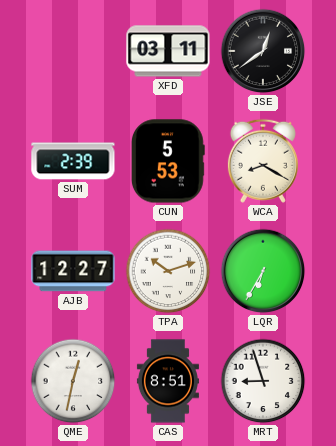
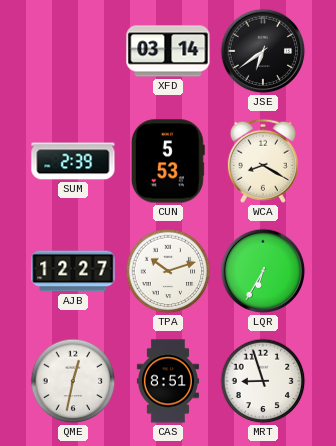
XFD: 03:11 -> 03:14 (168, 51)
JSE: 12:39 -> 6:39 (263, 51)
